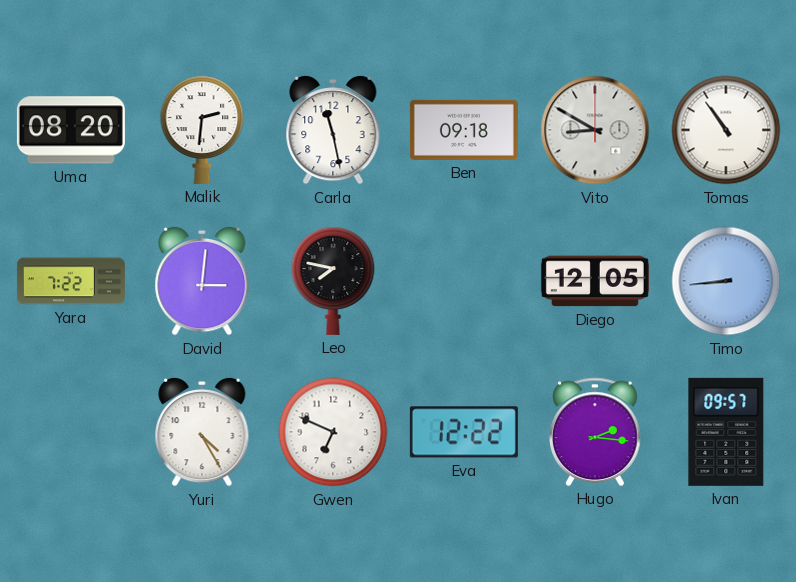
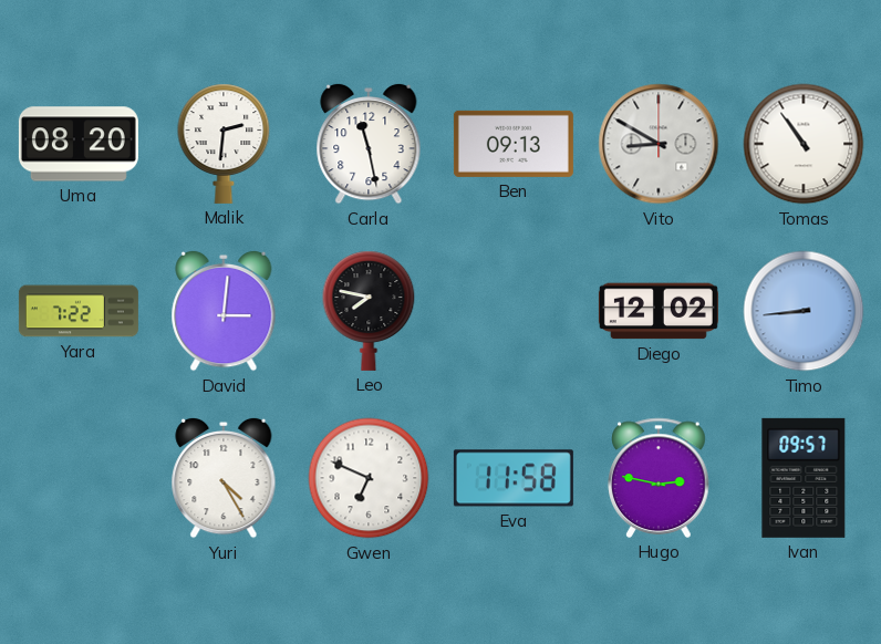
Ben: 09:18 -> 09:13 (514, 144)
Diego: 12:05 -> 12:02 (659, 311)
Eva: 12:22 -> 11:58 (514, 478)
Hugo: 2:16 -> 2:47 (659, 478)
